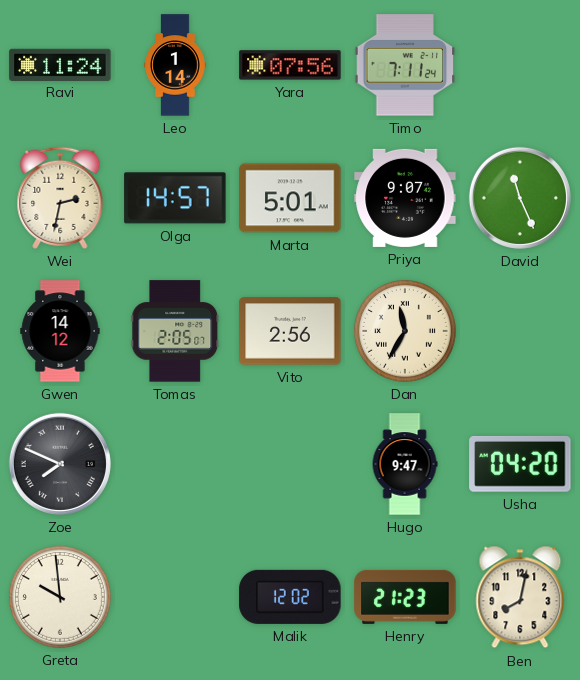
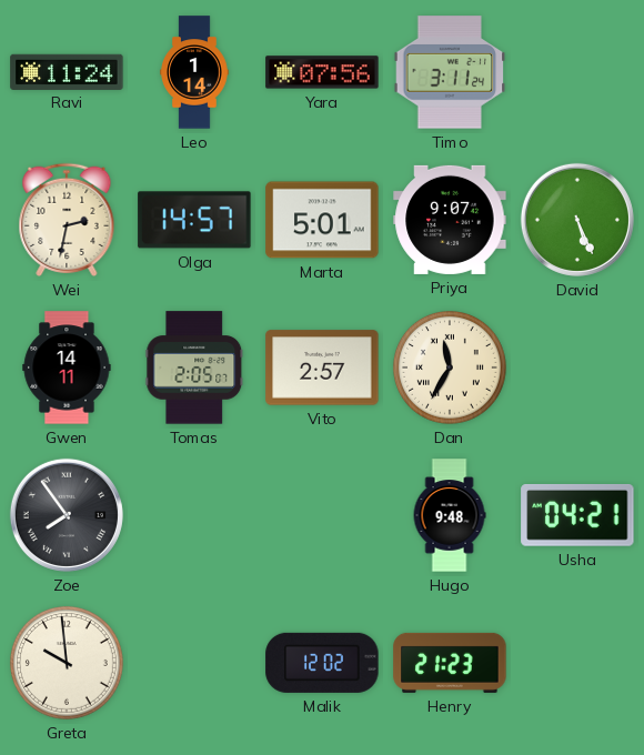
Timo: 7:11 -> 3:11 (450, 72)
David: 11:26 -> 5:26 (577, 220)
Gwen: 14:12 -> 14:11 (67, 368)
Vito: 2:56 -> 2:57 (322, 368)
Zoe: 7:49 -> 7:54 (67, 515)
Hugo: 9:47 -> 9:48 (450, 515)
Usha: 04:20 -> 04:21 (577, 515)
Ben: 8:02 -> none (520, 597)
